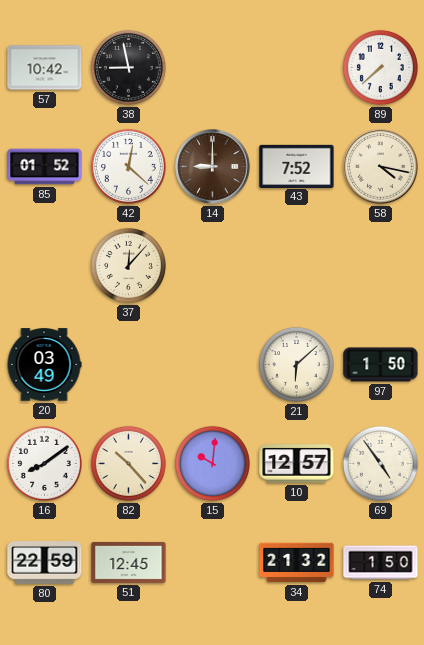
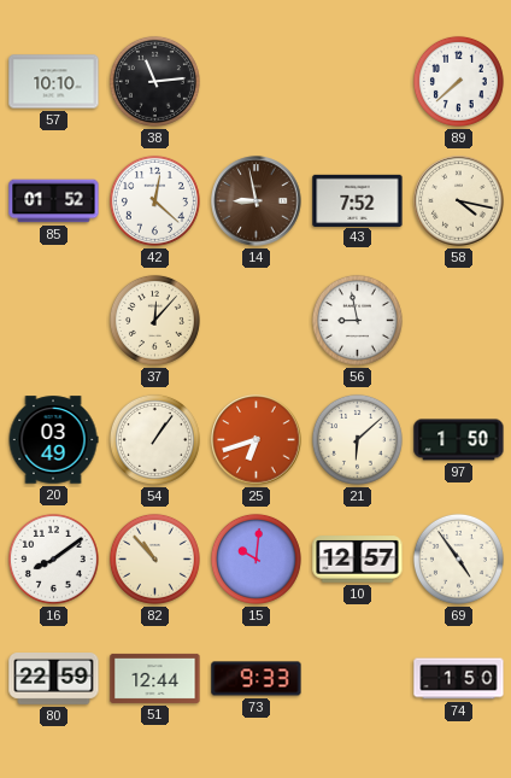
57: 10:42 -> 10:10 (54, 82)
38: 8:58 -> 11:14 (154, 81)
14: 9:00 -> 8:58 (257, 201)
56: none -> 8:58 (357, 320)
54: none -> 1:06 (154, 439)
25: none -> 6:42 (257, 440)
82: 10:23 -> 10:53 (154, 558)
51: 12:45 -> 12:44 (155, 678)
73: none -> 9:33 (257, 679)
34: 21:32 -> none (297, 563)
